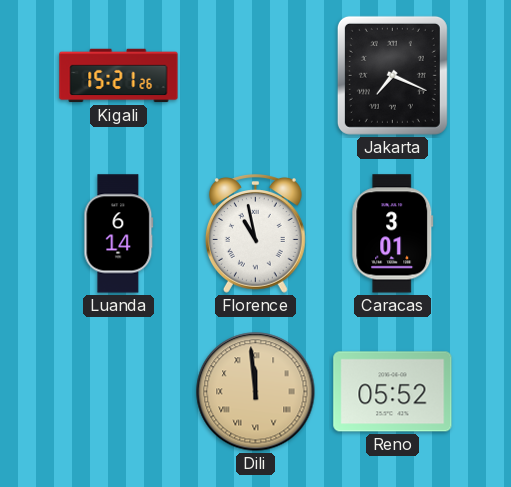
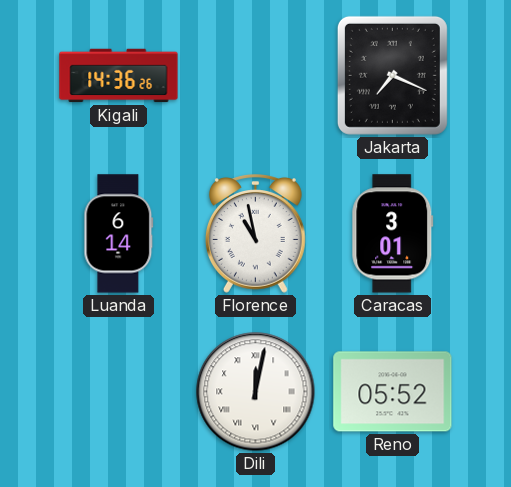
Kigali: 15:21 -> 14:36 (119, 76)
Dili: 11:59 -> 12:02 (256, 392)
Dili dial: champagne -> white (256, 392)
